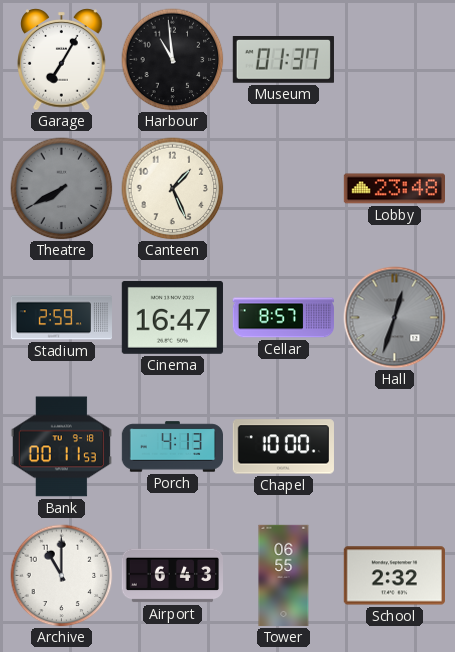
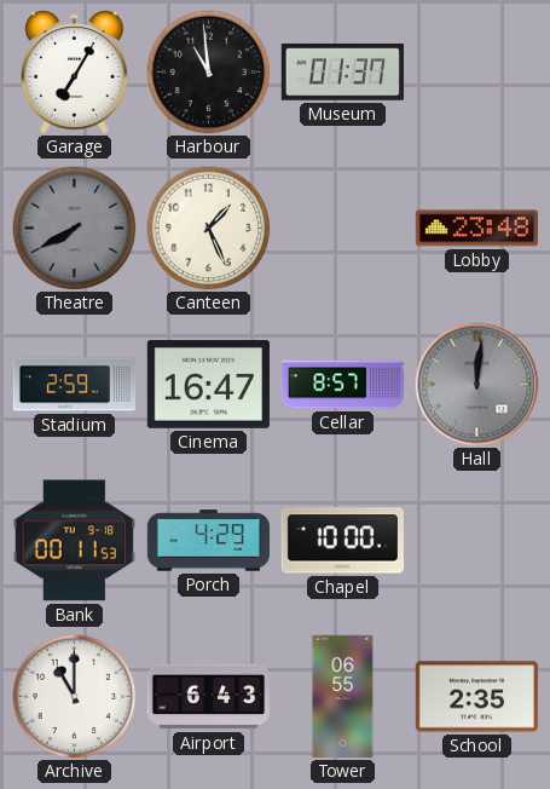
Hall: 12:33 -> 12:01 (477, 385)
Porch: 4:13 -> 4:29 (209, 541)
School: 2:32 -> 2:35 (476, 697)
